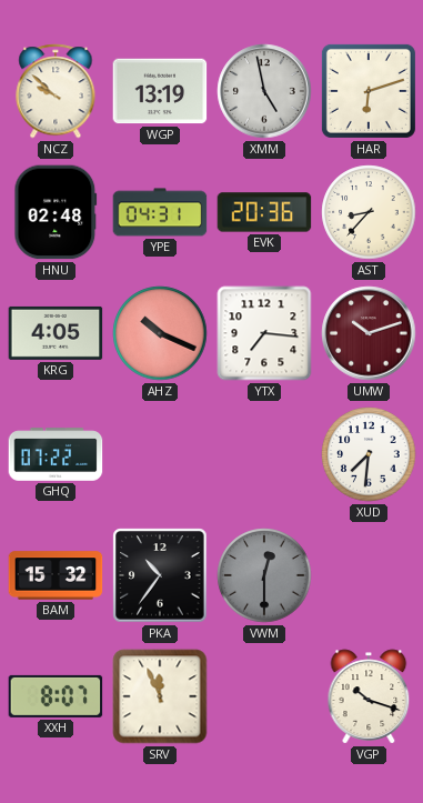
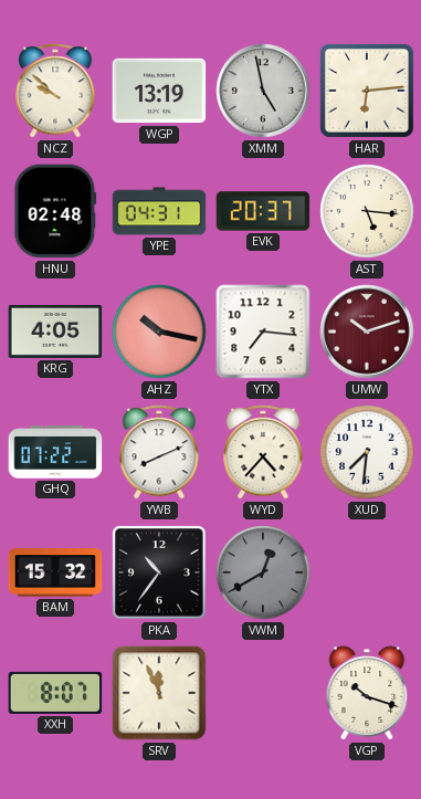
HAR: 6:12 -> 6:14 (367, 91)
EVK: 20:36 -> 20:37 (263, 211)
AST: 8:37 -> 5:16 (367, 211)
AHZ: 10:19 -> 10:17 (159, 332)
YWB: none -> 8:11 (159, 452)
WYD: none -> 4:37 (263, 452)
VWM: 12:30 -> 12:40 (263, 572)
